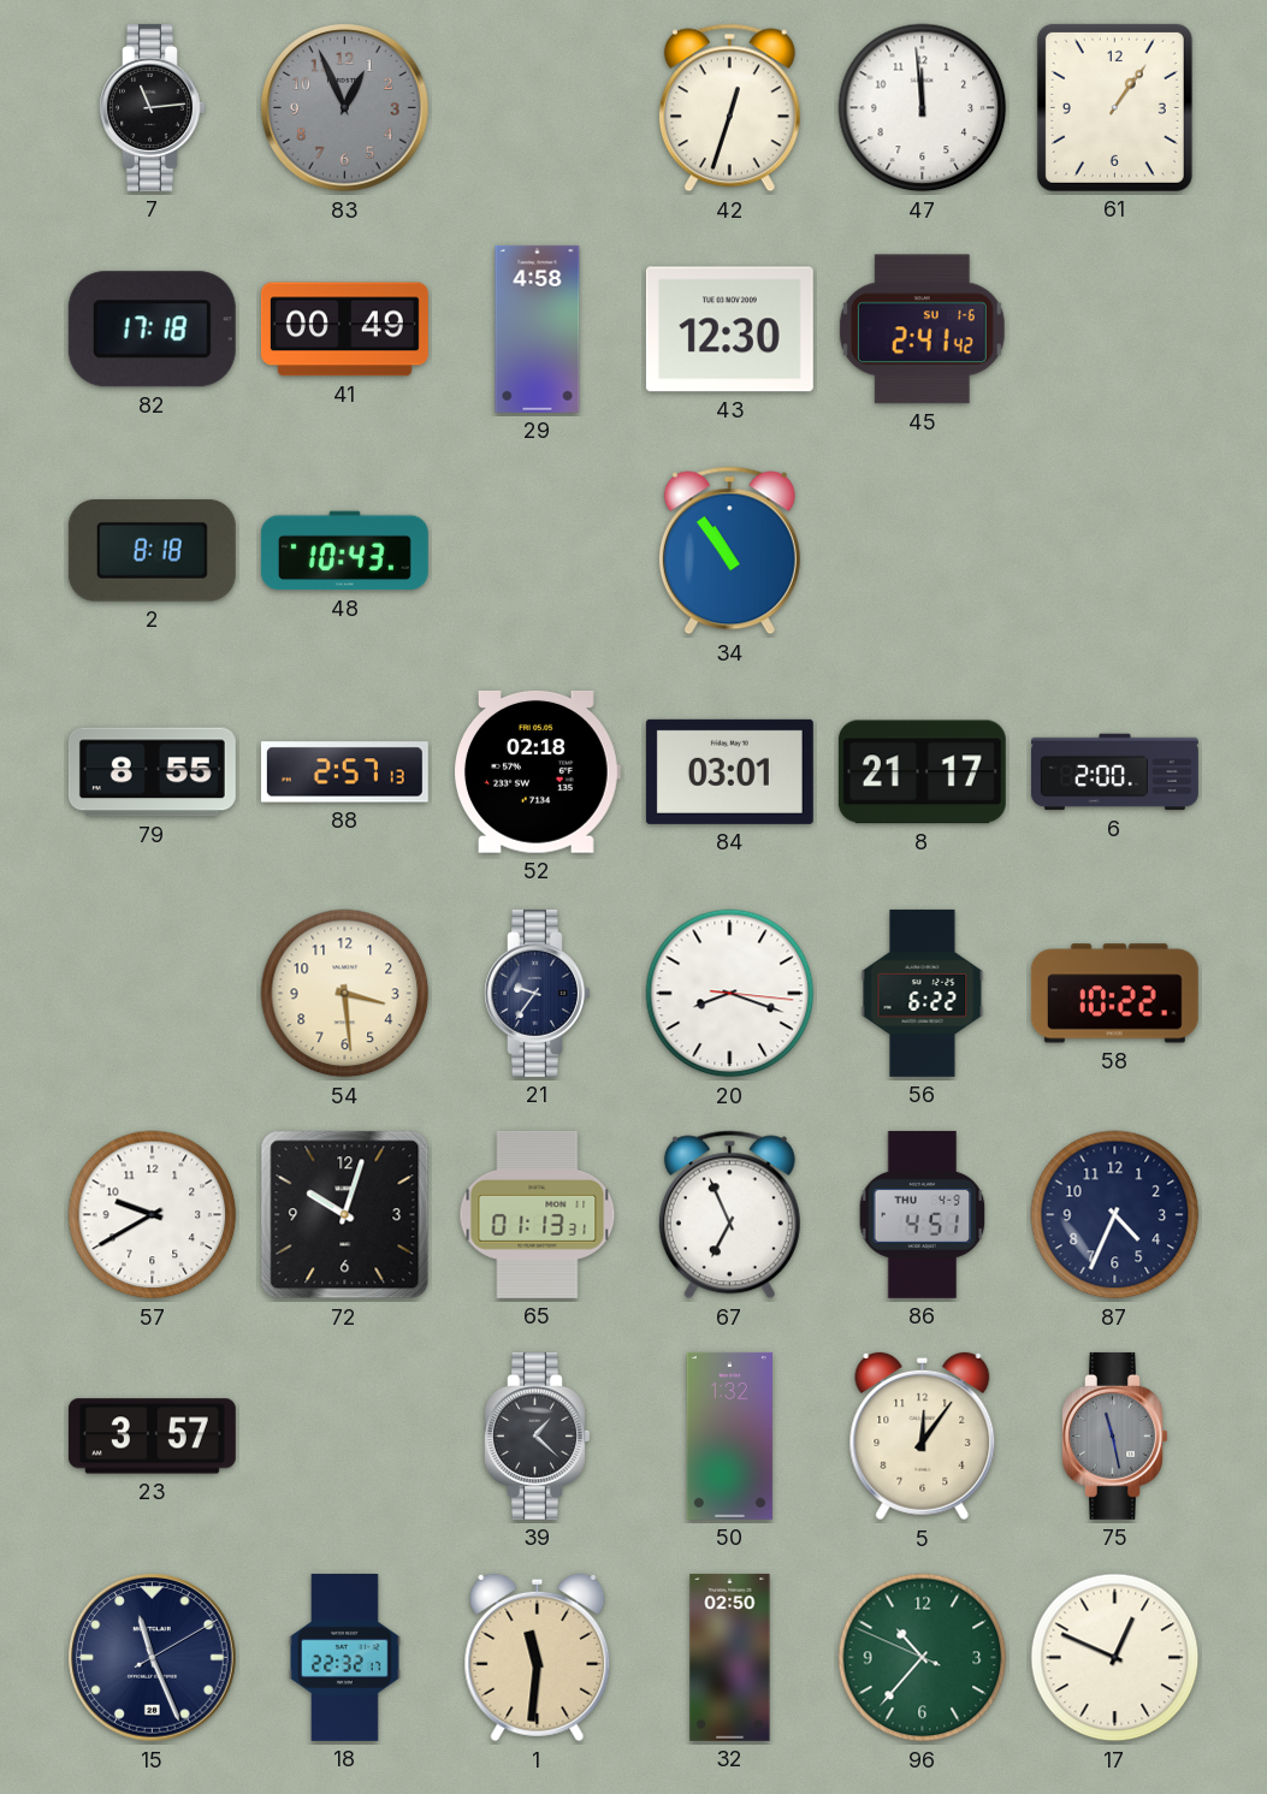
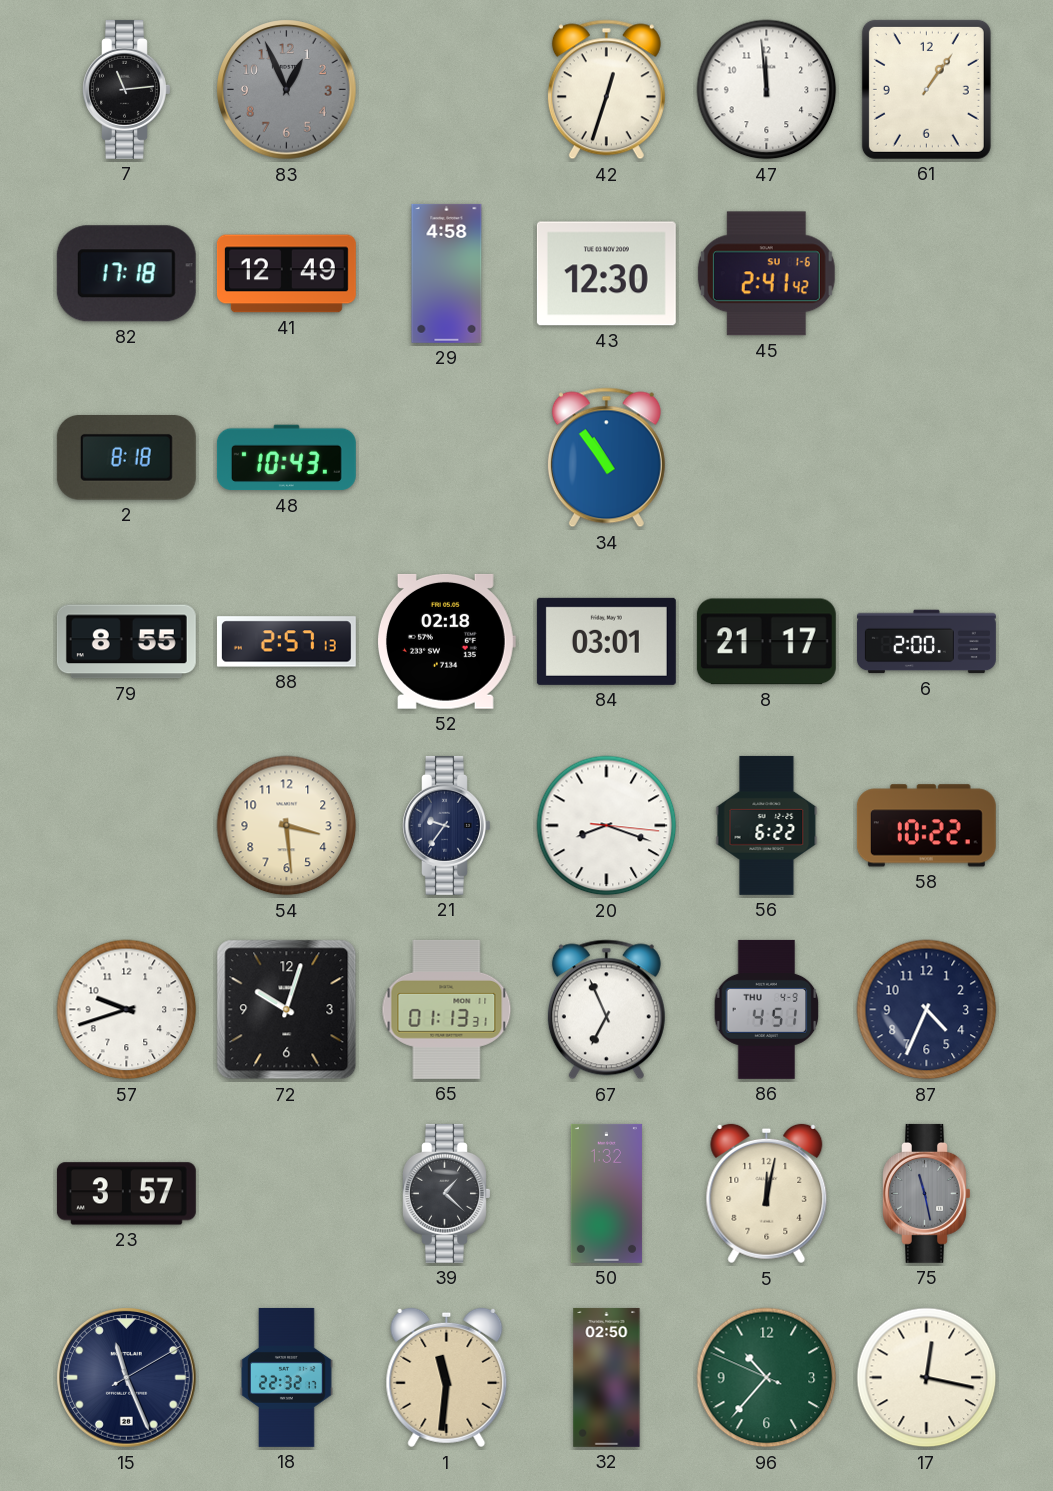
41: 00:49 -> 12:49 (286, 274)
57: 9:40 -> 9:42 (127, 1010)
5: 12:06 -> 12:02 (767, 1194)
17: 12:49 -> 12:17 (927, 1378)
